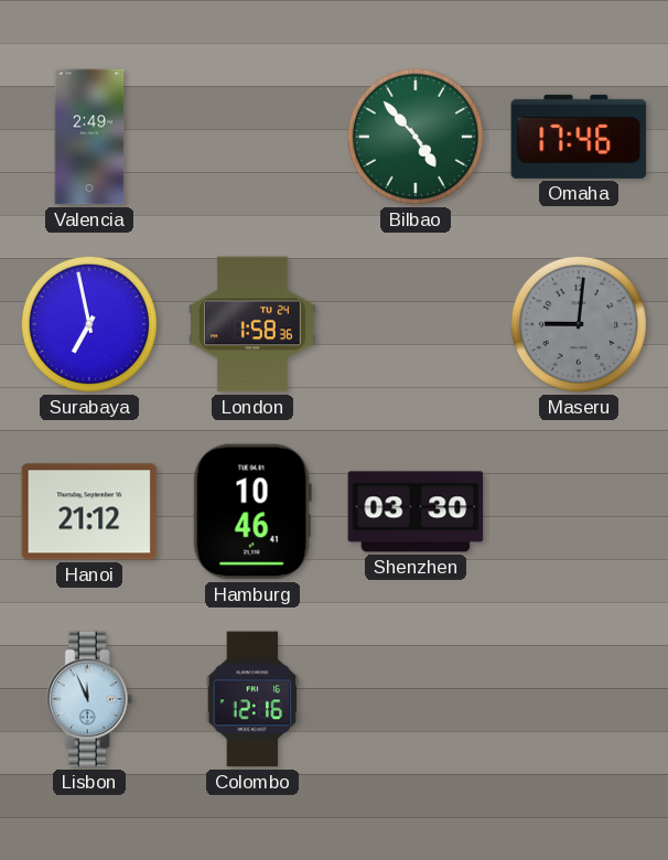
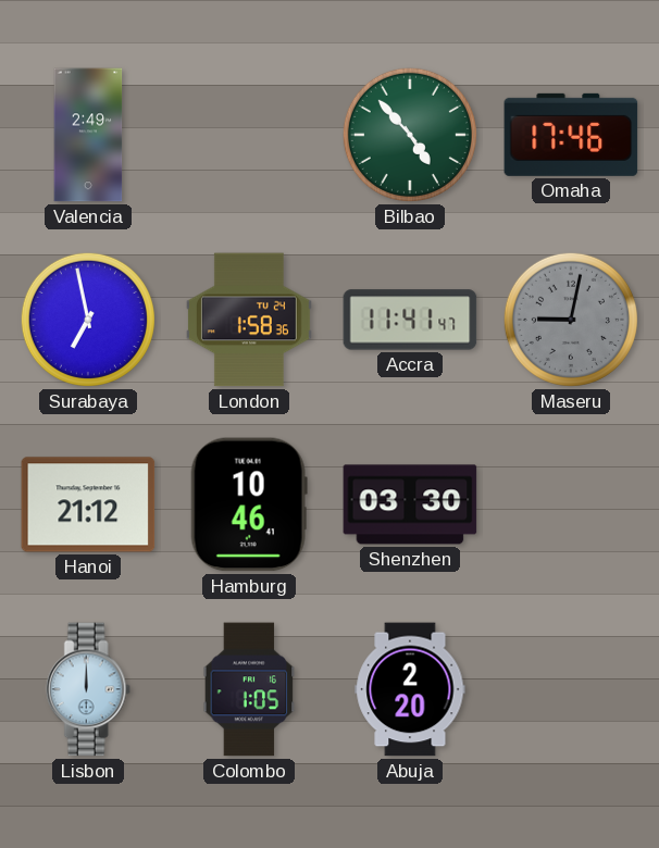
Accra: none -> 11:41 (410, 320)
Maseru: 9:01 -> 9:02 (571, 320)
Lisbon: 11:56 -> 12:00 (88, 689)
Colombo: 12:16 -> 1:05 (249, 689)
Abuja: none -> 2:20 (410, 689)
